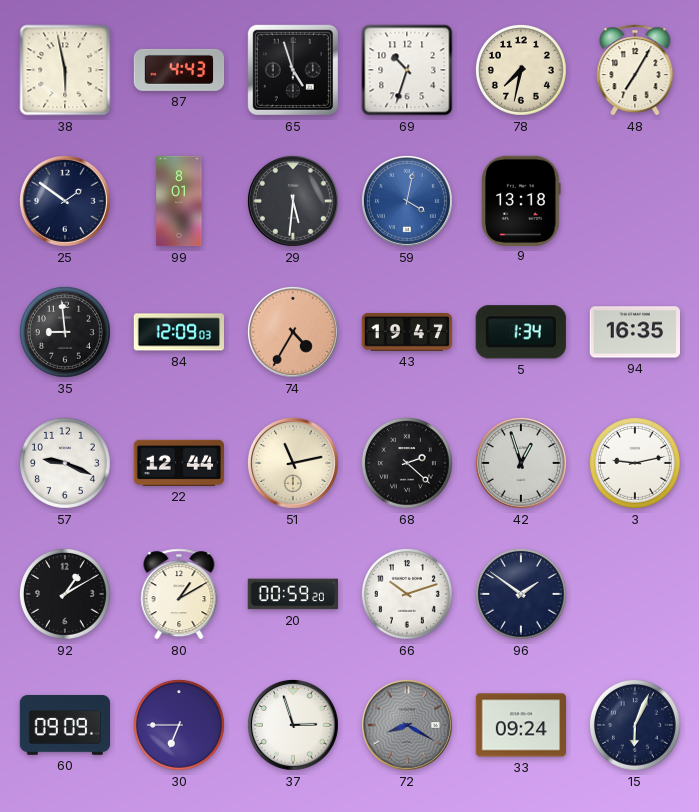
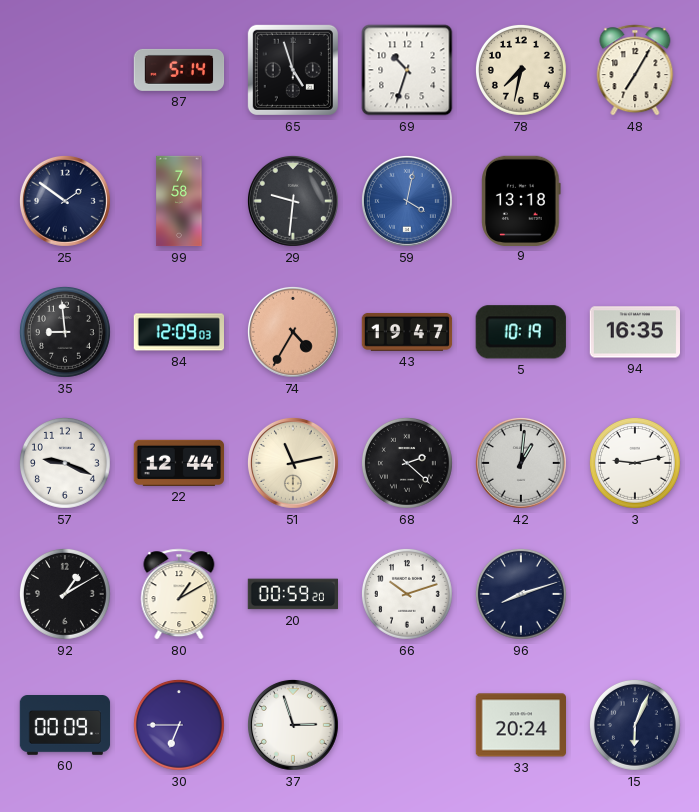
38: 5:58 -> none (65, 70)
87: 4:43 -> 5:14 (179, 70)
99: 8:01 -> 7:58 (179, 201)
29: 5:31 -> 9:31 (293, 201)
5: 1:34 -> 10:19 (521, 332)
42: 12:57 -> 1:01 (521, 463)
96: 1:51 -> 8:12 (521, 594)
60: 09:09 -> 00:09 (65, 726)
72: 8:20 -> none (407, 725)
33: 09:24 -> 20:24 (520, 725)
